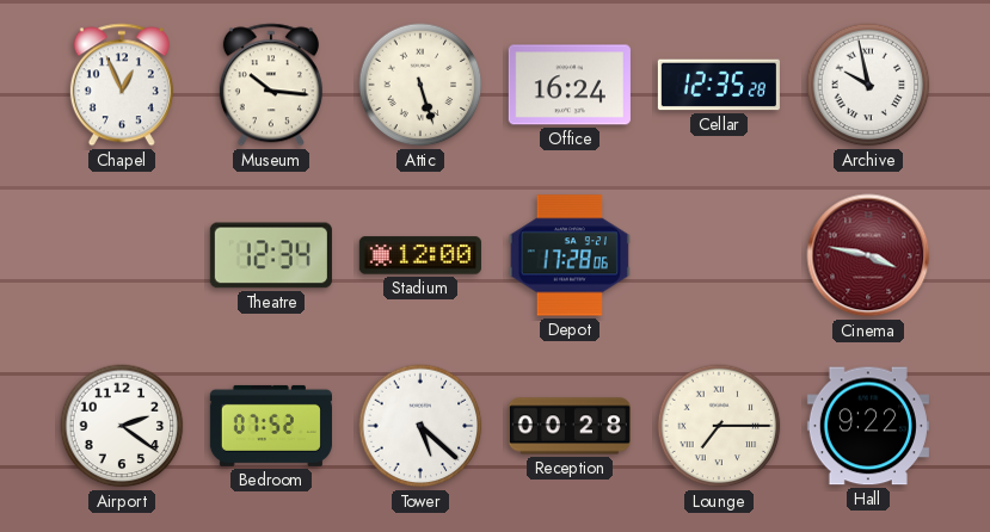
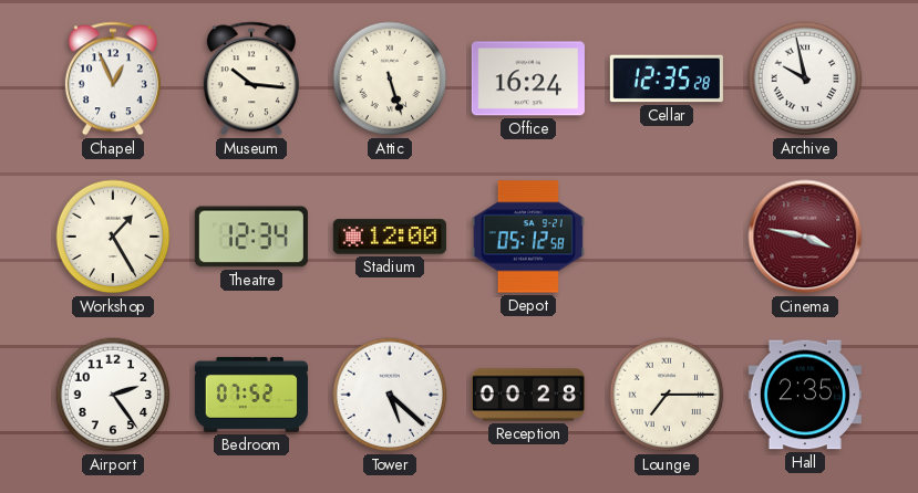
Workshop: none -> 1:25 (113, 237)
Depot: 17:28 -> 05:12 (528, 237)
Airport: 2:21 -> 2:24 (113, 395)
Hall: 9:22 -> 2:35 (805, 395)
